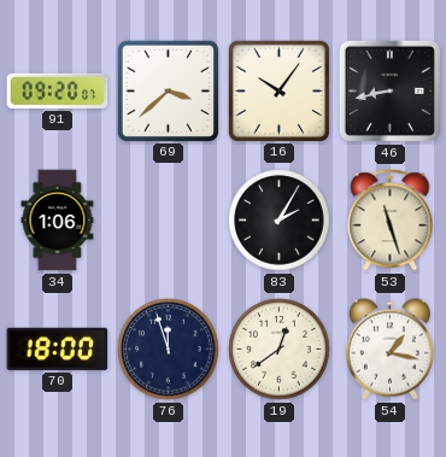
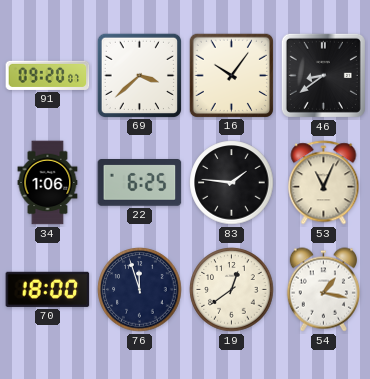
46: 8:43 -> 8:39 (323, 75)
22: none -> 6:25 (140, 183)
83: 2:05 -> 1:46 (232, 183)
53: 11:27 -> 11:04 (324, 183)
